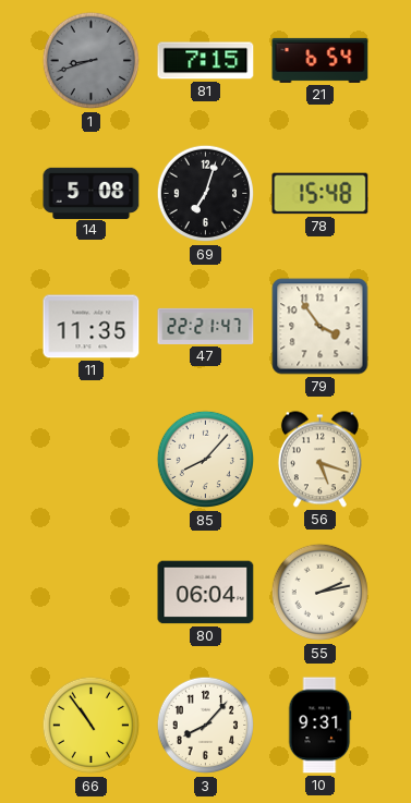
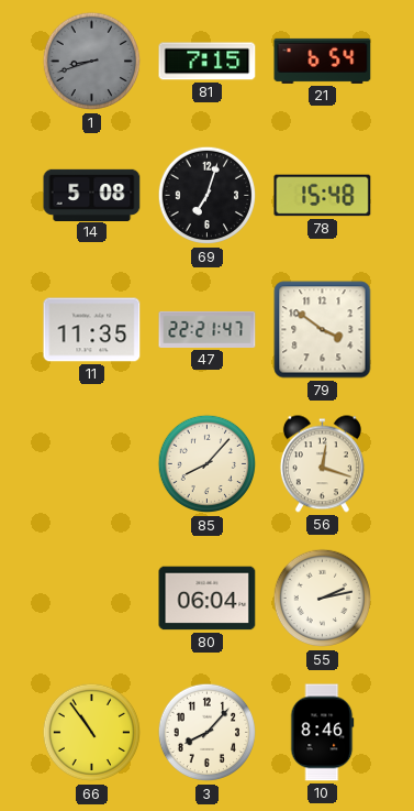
79: 3:54 -> 3:51 (323, 330)
56: 5:18 -> 12:18 (322, 464)
10: 9:31 -> 8:46 (322, 733)
